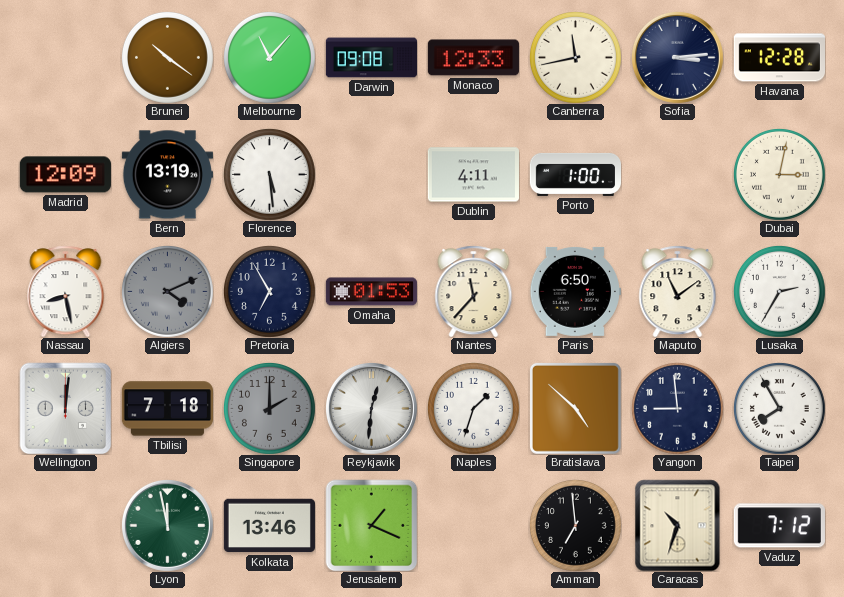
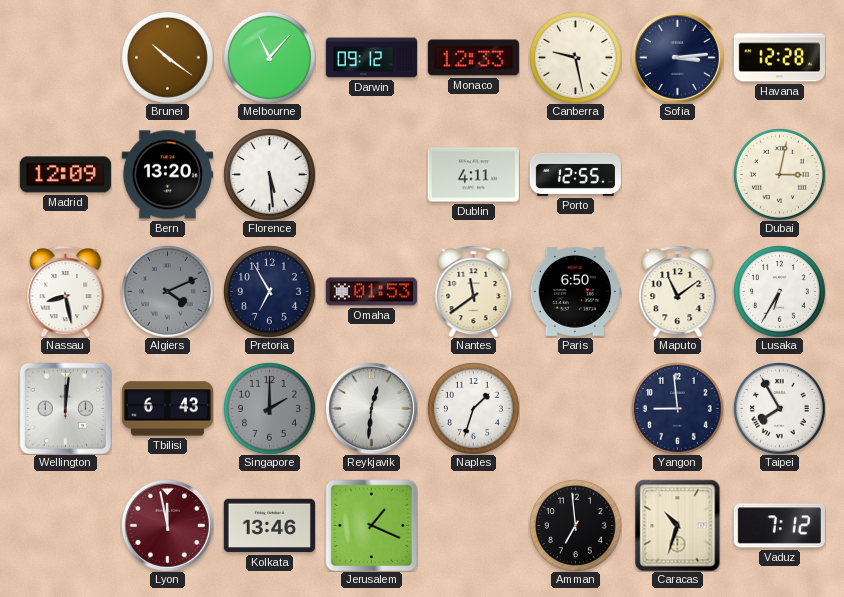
Darwin: 09:08 -> 09:12 (371, 58)
Canberra: 11:43 -> 9:28 (576, 58)
Bern: 13:19 -> 13:20 (167, 175)
Porto: 1:00 -> 12:55 (575, 174)
Nantes: 11:37 -> 11:39 (474, 291)
Lusaka: 2:35 -> 6:35 (780, 292)
Tbilisi: 7:18 -> 6:43 (167, 409)
Bratislava: 4:52 -> none (575, 408)
Lyon dial: green -> burgundy (167, 525)
